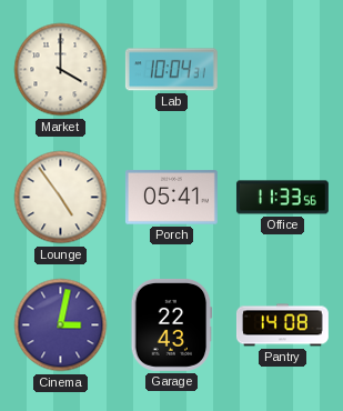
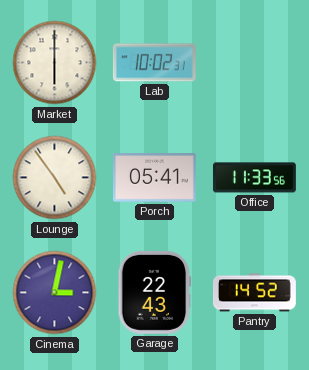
Market: 4:00 -> 6:00 (55, 63)
Lab: 10:04 -> 10:02 (154, 63)
Pantry: 14:08 -> 14:52 (254, 293)
